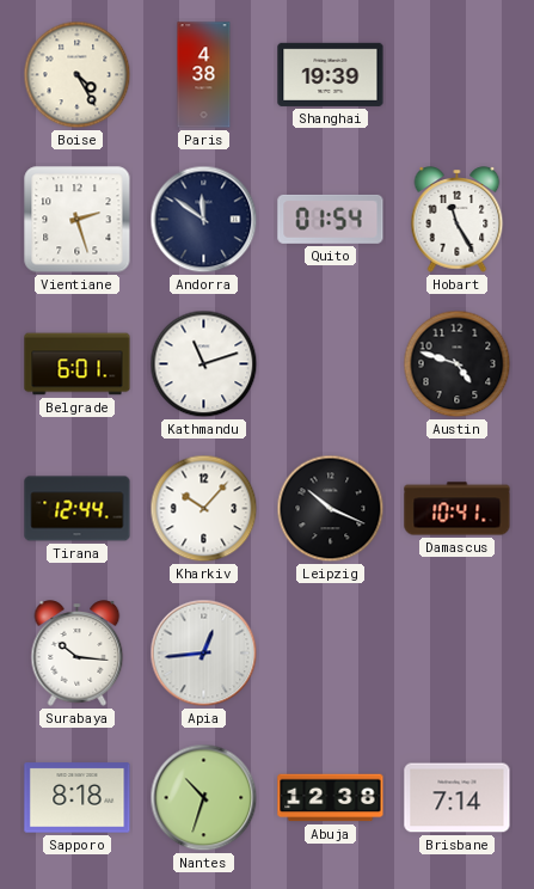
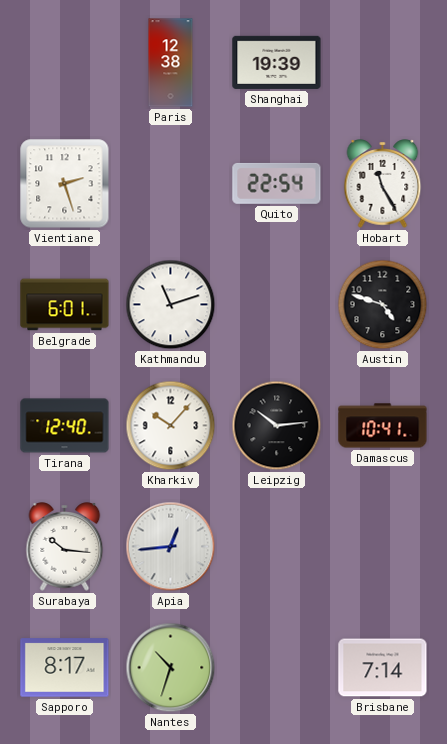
Boise: 4:25 -> none (78, 75)
Paris: 4:38 -> 12:38 (171, 63)
Andorra: 11:51 -> none (204, 220)
Quito: 01:54 -> 22:54 (277, 183)
Tirana: 12:44 -> 12:40 (65, 426)
Leipzig: 10:19 -> 10:14 (277, 426)
Sapporo: 8:18 -> 8:17 (65, 668)
Abuja: 12:38 -> none (331, 798)
